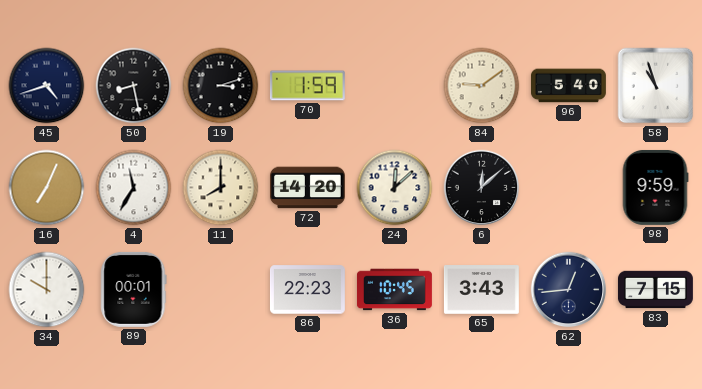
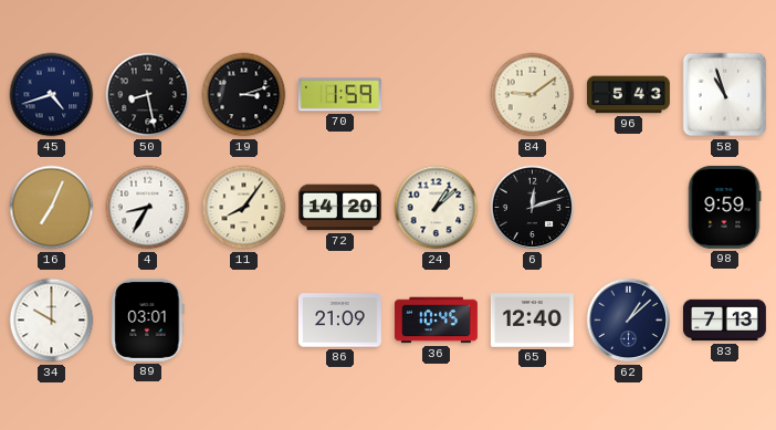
96: 5:40 -> 5:43 (628, 95)
4: 11:35 -> 8:35 (148, 208)
11: 8:00 -> 8:06 (244, 208)
24: 12:08 -> 1:08 (437, 208)
6: 12:08 -> 12:12 (533, 208)
89: 00:01 -> 03:01 (148, 319)
86: 22:23 -> 21:09 (339, 321)
65: 3:43 -> 12:40 (532, 321)
62: 12:44 -> 1:08 (629, 321)
83: 7:15 -> 7:13 (724, 321)
